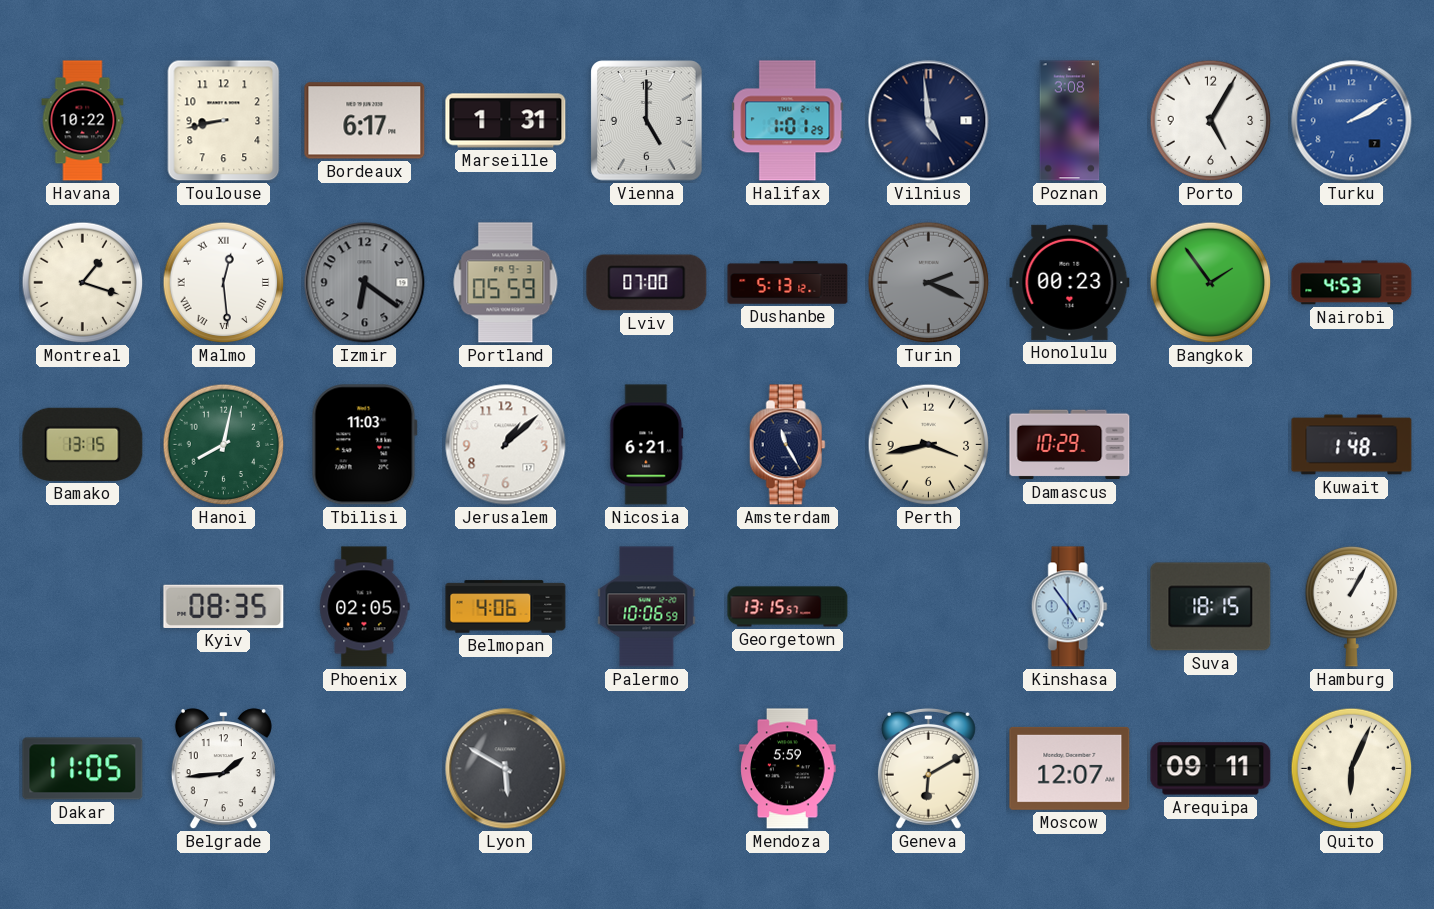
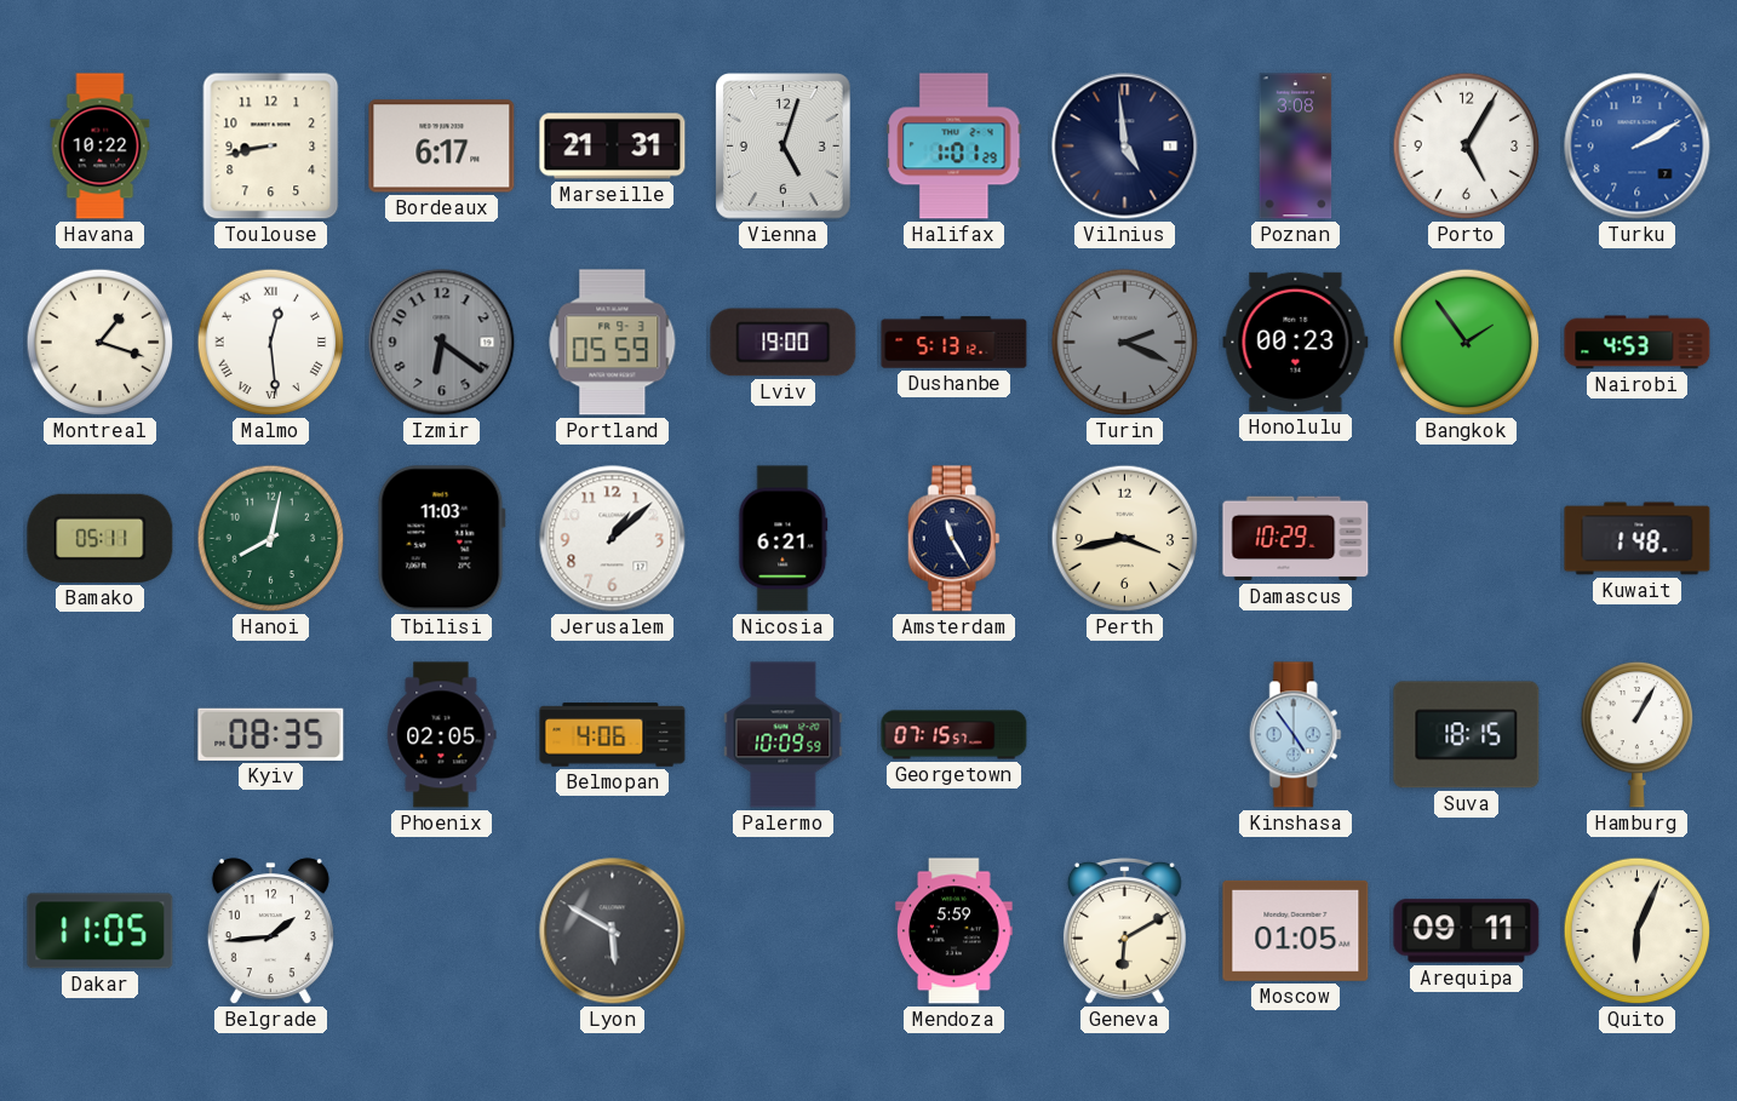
Marseille: 1:31 -> 21:31 (613, 147)
Vienna: 5:00 -> 5:03 (784, 147)
Lviv: 07:00 -> 19:00 (784, 343)
Bamako: 13:15 -> 05:11 (101, 538)
Palermo: 10:06 -> 10:09 (784, 735)
Georgetown: 13:15 -> 07:15 (955, 735)
Moscow: 12:07 -> 01:05 (1296, 930)
